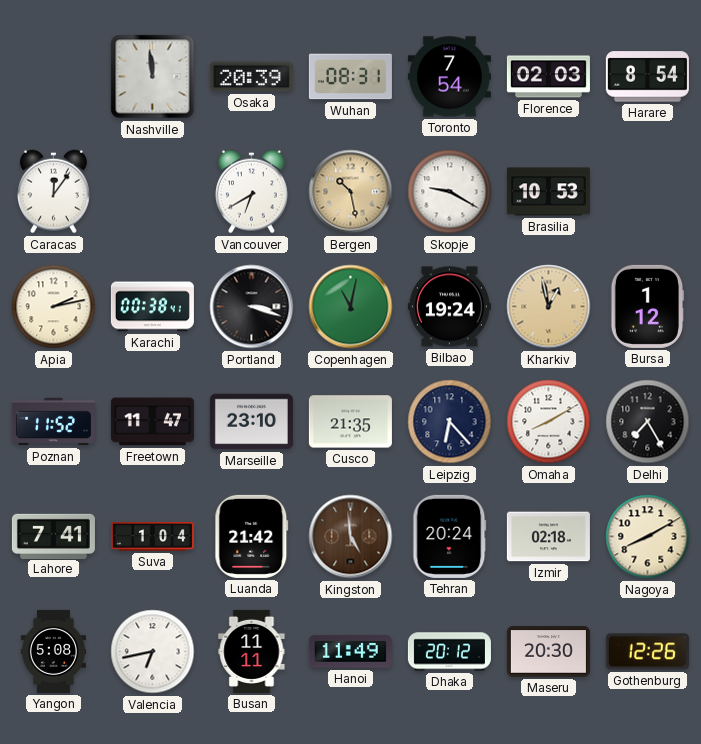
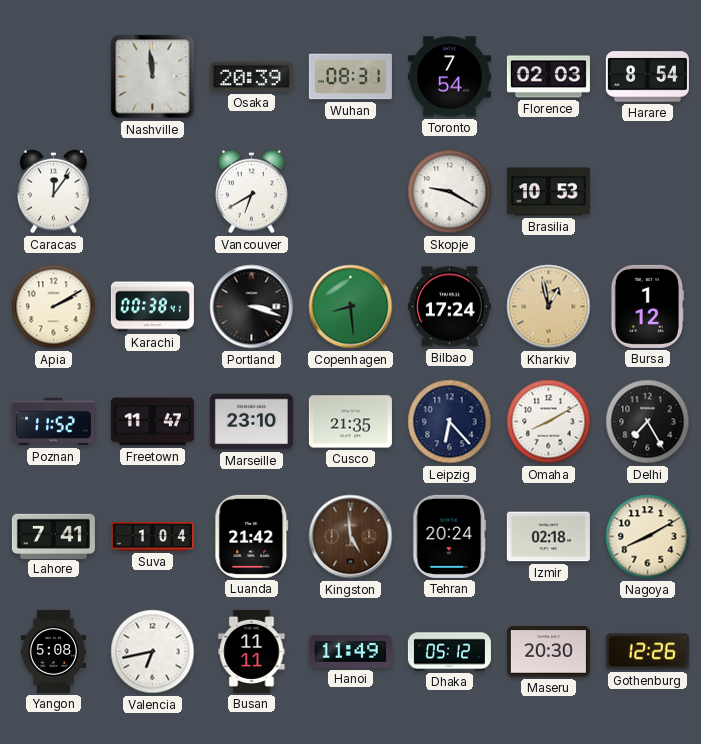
Bergen: 10:28 -> none (351, 192)
Apia: 2:13 -> 2:10 (54, 307)
Copenhagen: 11:02 -> 8:29 (351, 307)
Bilbao: 19:24 -> 17:24 (449, 307)
Dhaka: 20:12 -> 05:12 (449, 652)
